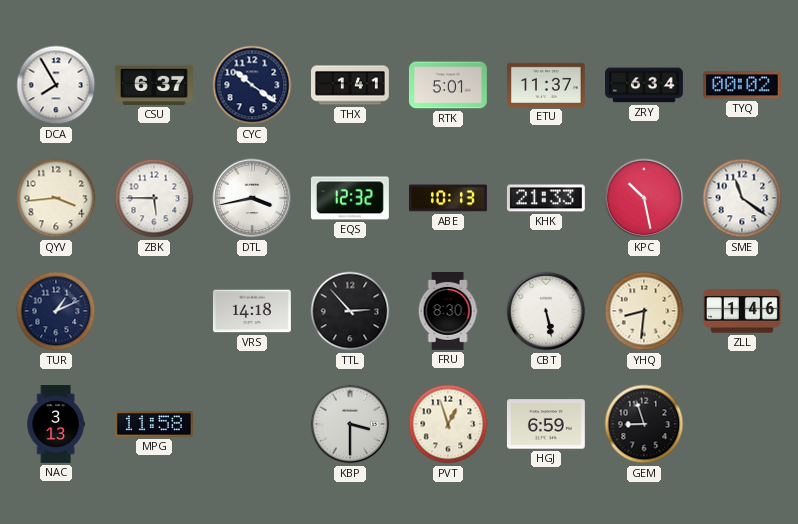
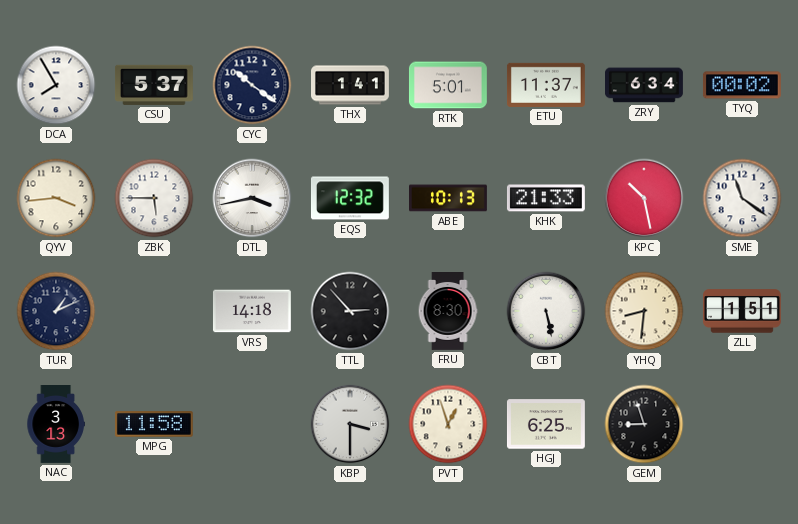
CSU: 6:37 -> 5:37 (154, 85)
ZLL: 1:46 -> 1:51 (742, 311)
HGJ: 6:59 -> 6:25 (546, 424)
